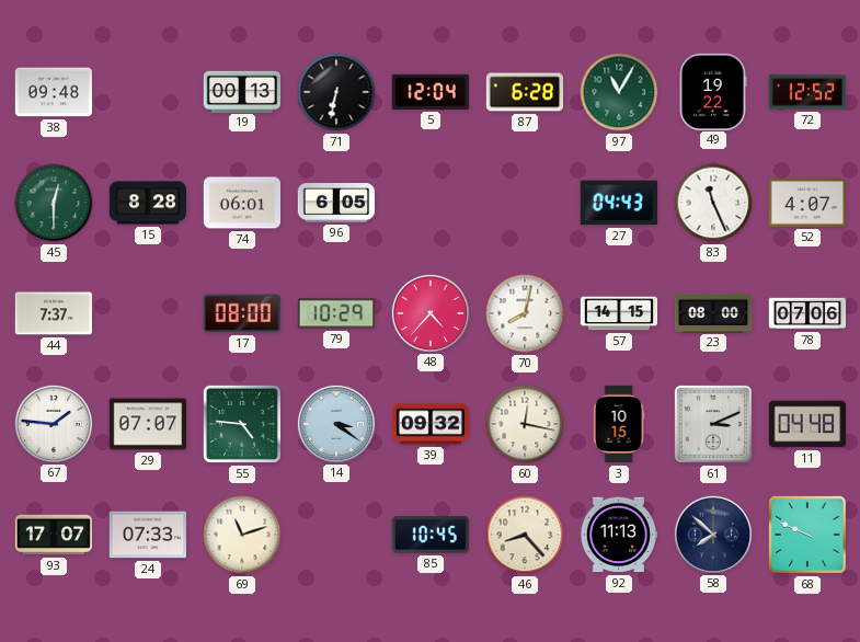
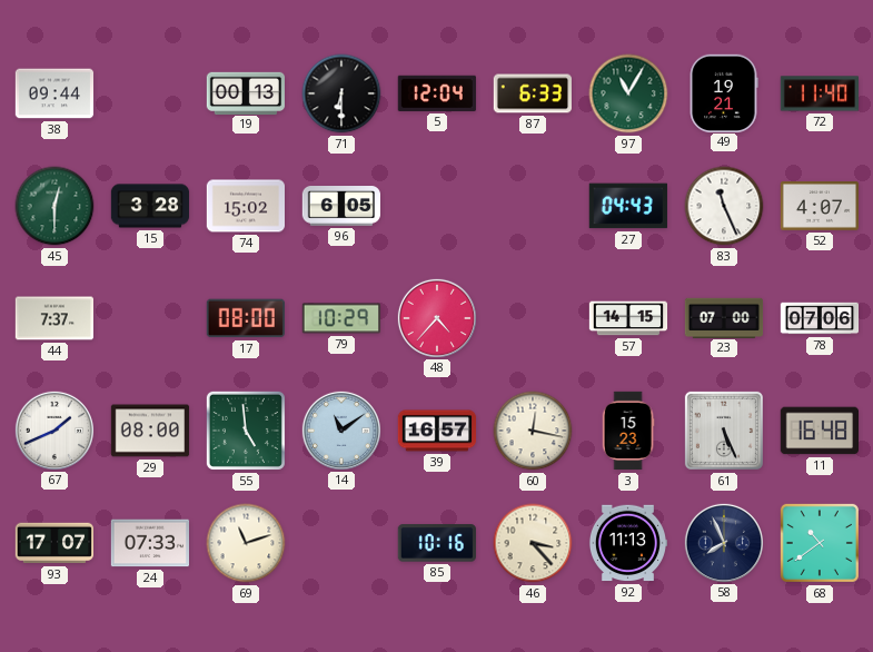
38: 09:48 -> 09:44 (54, 93)
71: 6:32 -> 6:30 (341, 93)
87: 6:28 -> 6:33 (532, 93)
49: 19:22 -> 19:21 (724, 92)
72: 12:52 -> 11:40 (820, 93)
15: 8:28 -> 3:28 (150, 206)
74: 06:01 -> 15:02 (245, 206)
70: 8:02 -> none (525, 313)
23: 08:00 -> 07:00 (724, 317)
67: 1:46 -> 1:41 (53, 429)
29: 07:07 -> 08:00 (150, 431)
55: 4:46 -> 4:59 (246, 431)
14: 3:21 -> 11:09 (340, 429)
39: 09:32 -> 16:57 (437, 431)
3: 10:15 -> 15:23 (628, 431)
61: 3:11 -> 5:26 (724, 431)
11: 04:48 -> 16:48 (819, 431)
85: 10:45 -> 10:16 (437, 543)
46: 8:23 -> 3:23 (533, 543)
58: 7:52 -> 7:56 (723, 542)
68: 9:49 -> 10:39 (820, 543)
